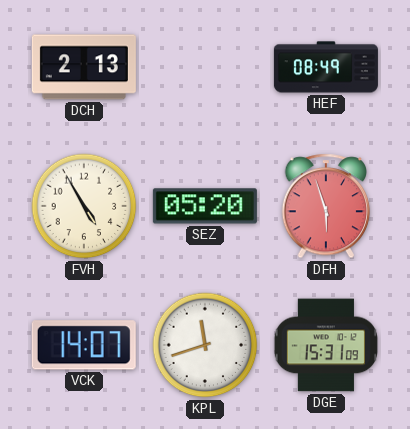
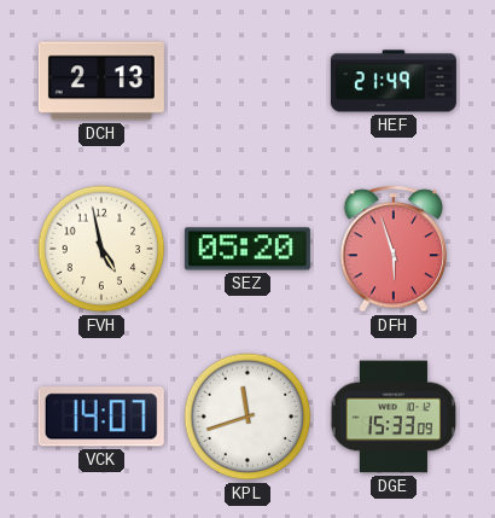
HEF: 08:49 -> 21:49 (394, 81)
FVH: 4:55 -> 4:58 (101, 249)
DGE: 15:31 -> 15:33 (394, 417)
